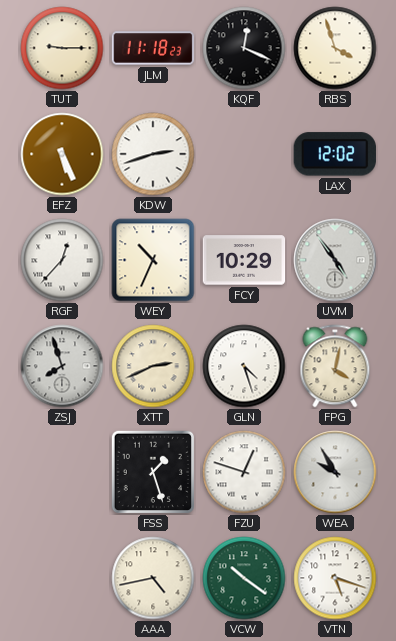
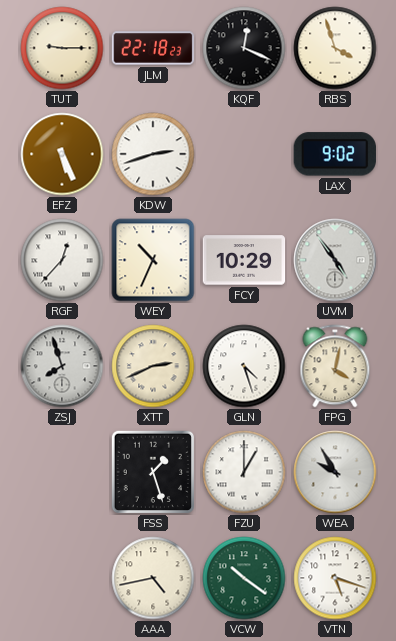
JLM: 11:18 -> 22:18 (153, 48)
LAX: 12:02 -> 9:02 (335, 154)
FZU: 12:48 -> 1:00 (244, 472)
